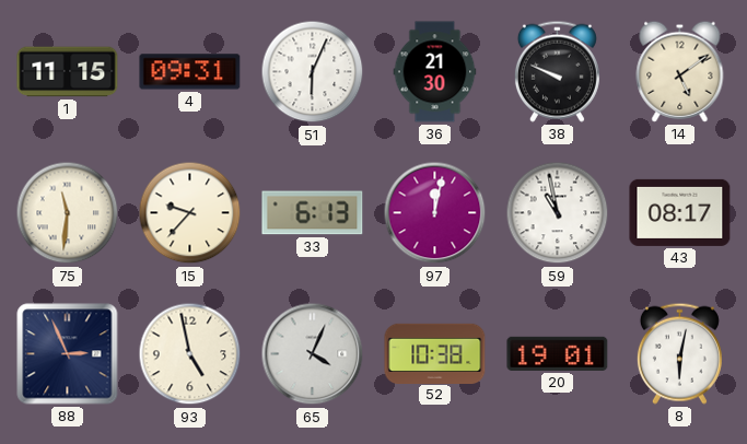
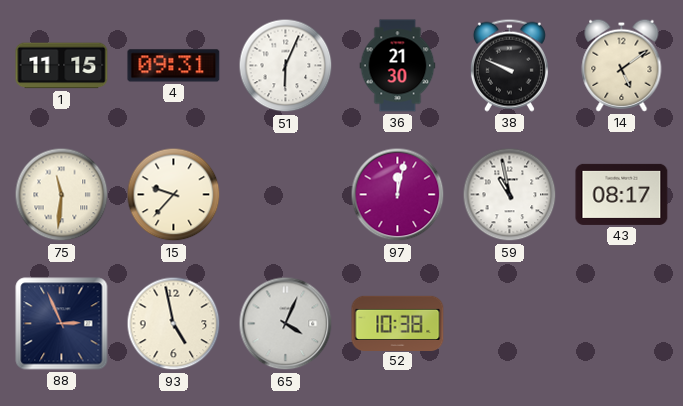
33: 6:13 -> none (313, 213)
20: 19:01 -> none (558, 353)
8: 6:02 -> none (679, 353)
